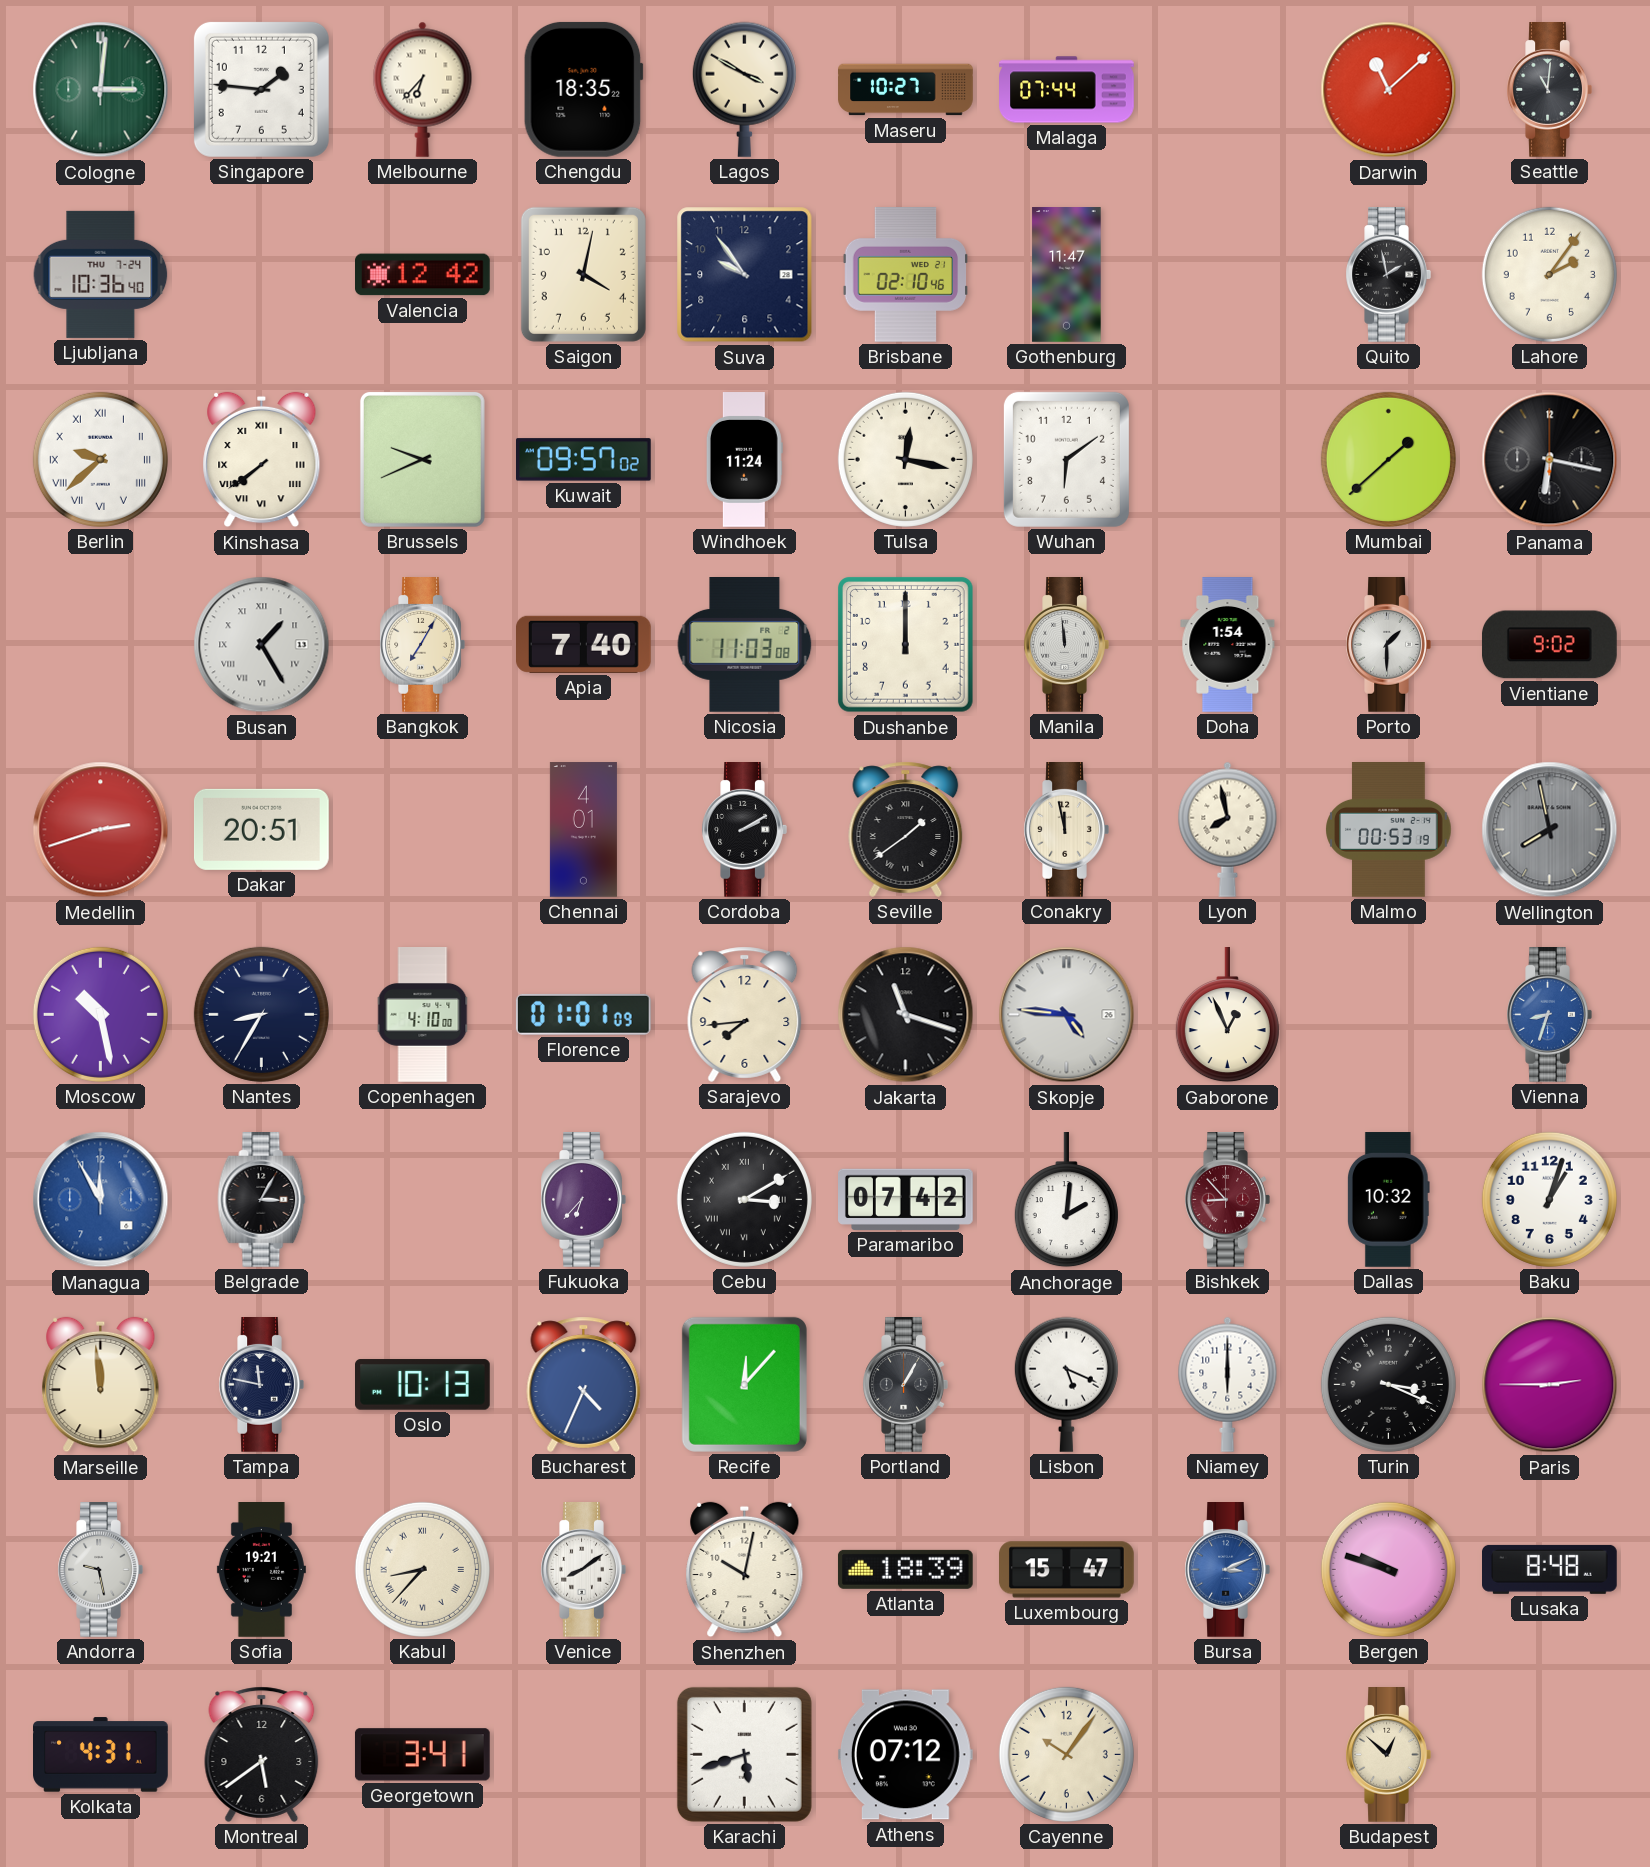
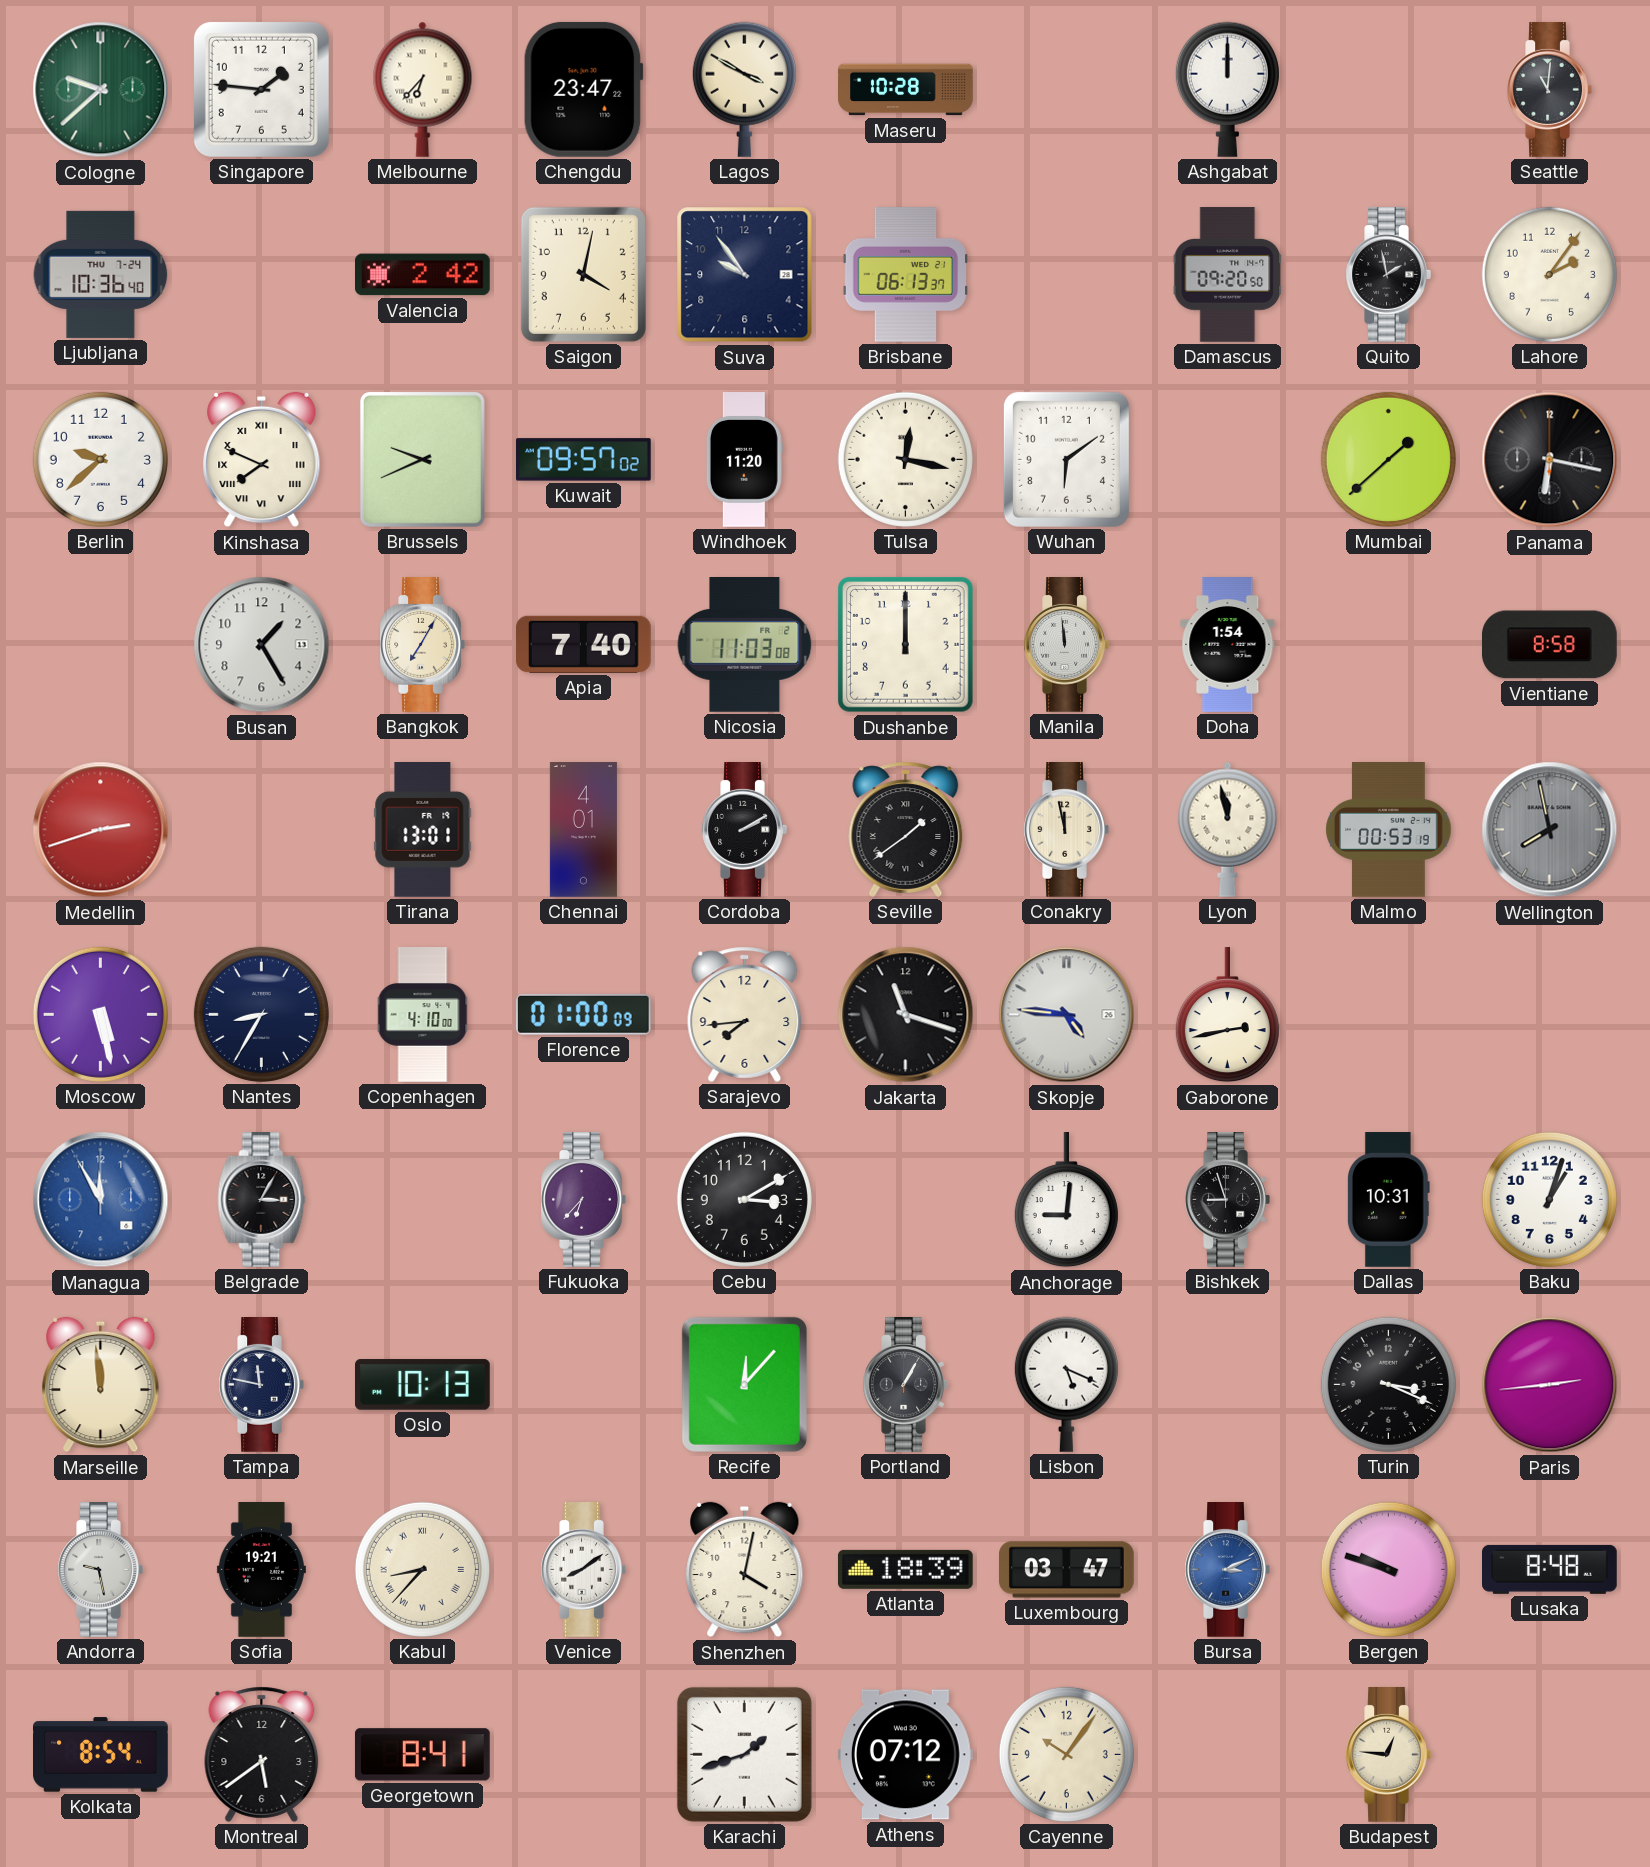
Cologne: 3:01 -> 9:38 (101, 90)
Chengdu: 18:35 -> 23:47 (583, 89)
Maseru: 10:27 -> 10:28 (906, 90)
Malaga: 07:44 -> none (1067, 90)
Ashgabat: none -> 12:00 (1227, 89)
Darwin: 11:08 -> none (1389, 90)
Valencia: 12:42 -> 2:42 (423, 275)
Brisbane: 02:10 -> 06:13 (906, 275)
Gothenburg: 11:47 -> none (1067, 275)
Damascus: none -> 09:20 (1228, 275)
Berlin numerals: Roman -> Arabic (100, 459)
Kinshasa: 7:39 -> 7:49 (262, 460)
Windhoek: 11:24 -> 11:20 (744, 460)
Busan numerals: Roman -> Arabic (262, 645)
Porto: 1:30 -> none (1388, 645)
Vientiane: 9:02 -> 8:58 (1549, 645)
Dakar: 20:51 -> none (262, 829)
Tirana: none -> 13:01 (423, 830)
Lyon: 7:58 -> 11:58 (1228, 829)
Moscow: 10:28 -> 5:28 (100, 1014)
Florence: 01:01 -> 01:00 (583, 1014)
Gaborone: 12:56 -> 2:43 (1227, 1016)
Vienna: 8:33 -> none (1549, 1015)
Cebu numerals: Roman -> Arabic (744, 1199)
Paramaribo: 07:42 -> none (906, 1199)
Anchorage: 2:01 -> 9:01 (1066, 1201)
Bishkek: 8:53 -> 8:57 (1227, 1200)
Bishkek dial: burgundy -> black (1227, 1200)
Dallas: 10:32 -> 10:31 (1389, 1200)
Bucharest: 4:34 -> none (584, 1384)
Niamey: 6:00 -> none (1228, 1384)
Paris: 2:45 -> 2:44 (1550, 1385)
Shenzhen: 10:02 -> 4:02 (745, 1570)
Luxembourg: 15:47 -> 03:47 (1067, 1570)
Kolkata: 4:31 -> 8:54 (101, 1755)
Georgetown: 3:41 -> 8:41 (422, 1755)
Karachi: 5:42 -> 1:42 (744, 1754)
Budapest: 12:52 -> 12:46 (1388, 1755)
